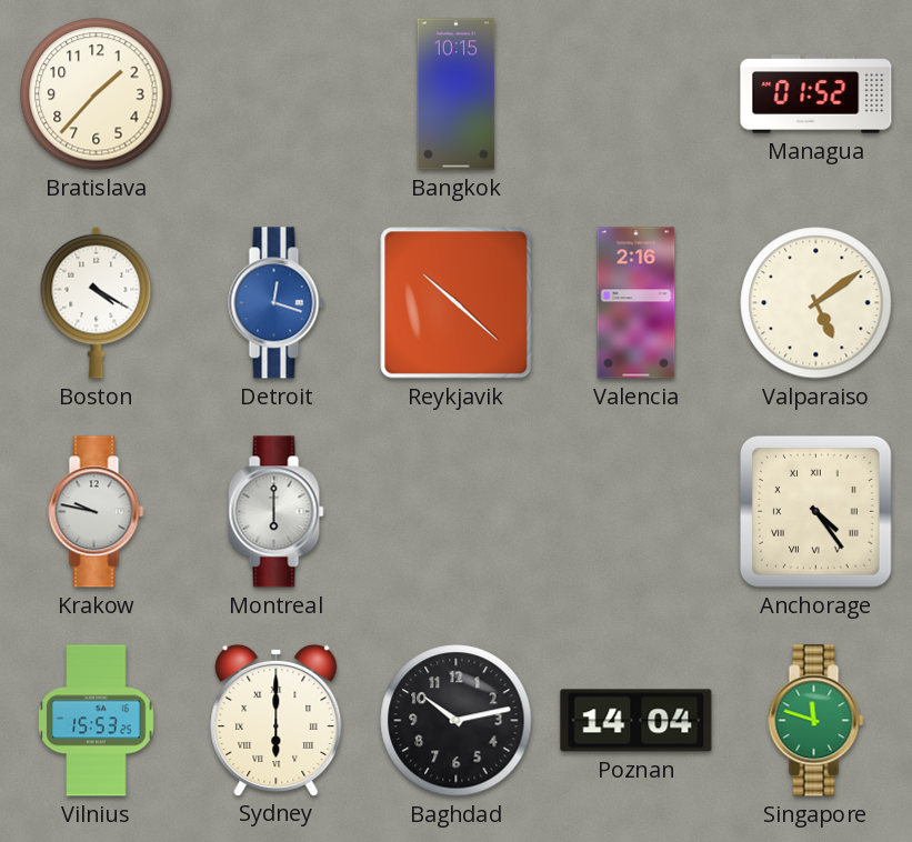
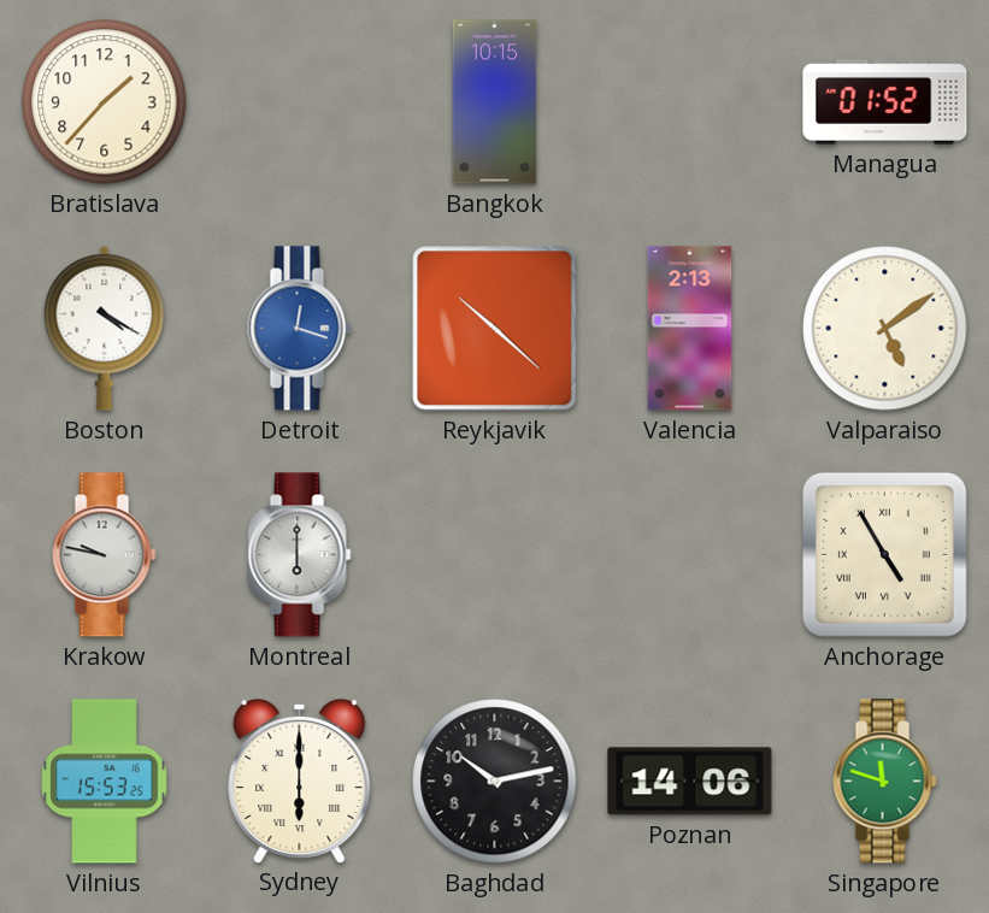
Valencia: 2:16 -> 2:13 (690, 329)
Anchorage: 4:24 -> 4:55 (885, 555)
Poznan: 14:04 -> 14:06 (690, 782)
